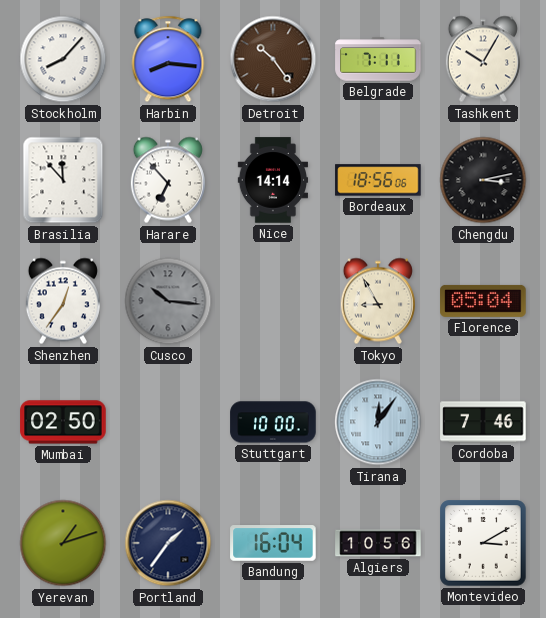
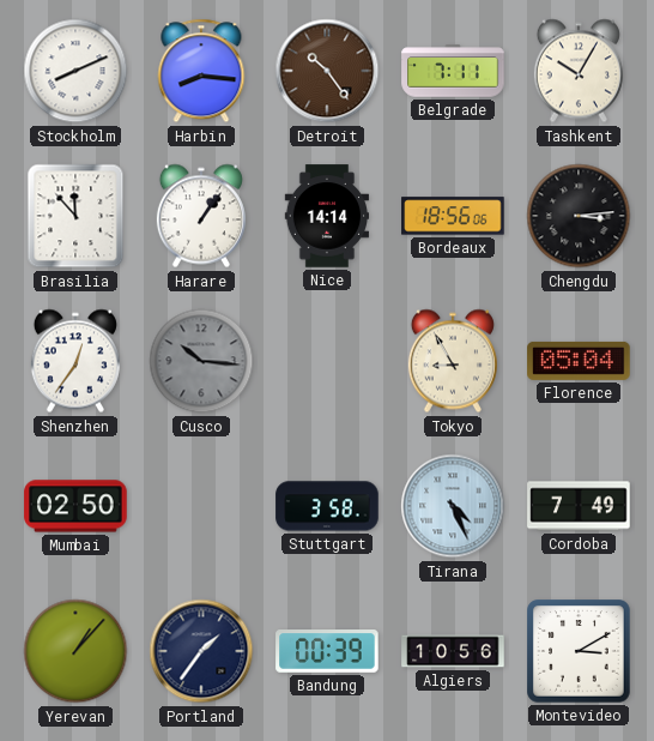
Stockholm: 8:07 -> 8:11 (75, 71)
Harare: 6:53 -> 1:06 (201, 216)
Chengdu: 3:13 -> 3:14 (579, 216)
Stuttgart: 10:00 -> 3:58 (327, 506)
Tirana: 12:06 -> 4:26 (453, 506)
Cordoba: 7:46 -> 7:49 (579, 506)
Yerevan: 1:12 -> 1:07 (75, 651)
Bandung: 16:04 -> 00:39 (327, 652)
